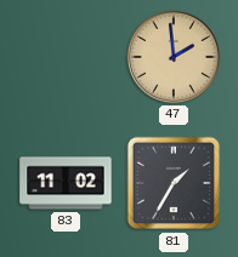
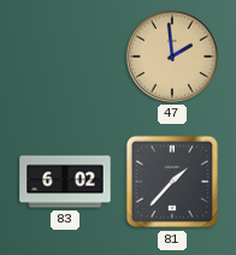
83: 11:02 -> 6:02 (65, 182)
81: 1:35 -> 1:37 (172, 182)
